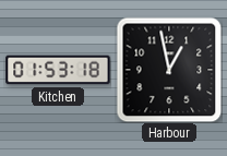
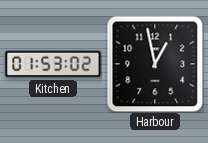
Kitchen: 01:53:18 -> 01:53:02 (53, 64)
